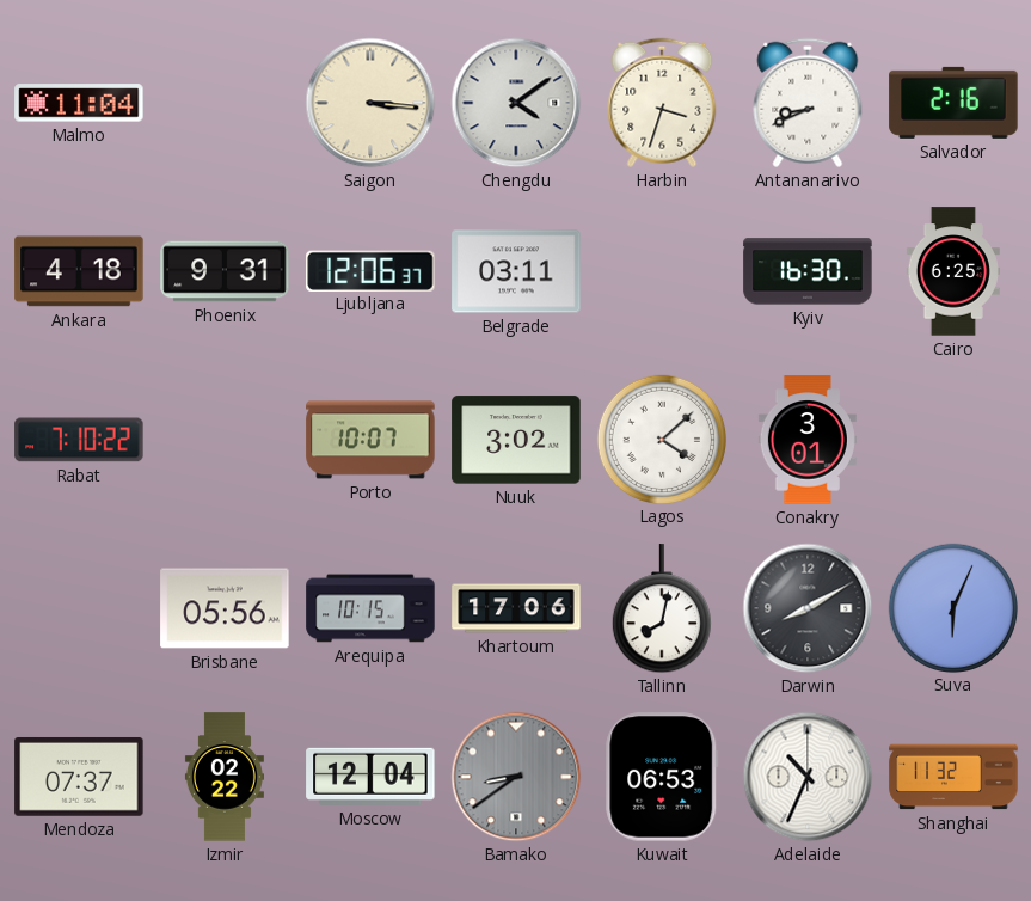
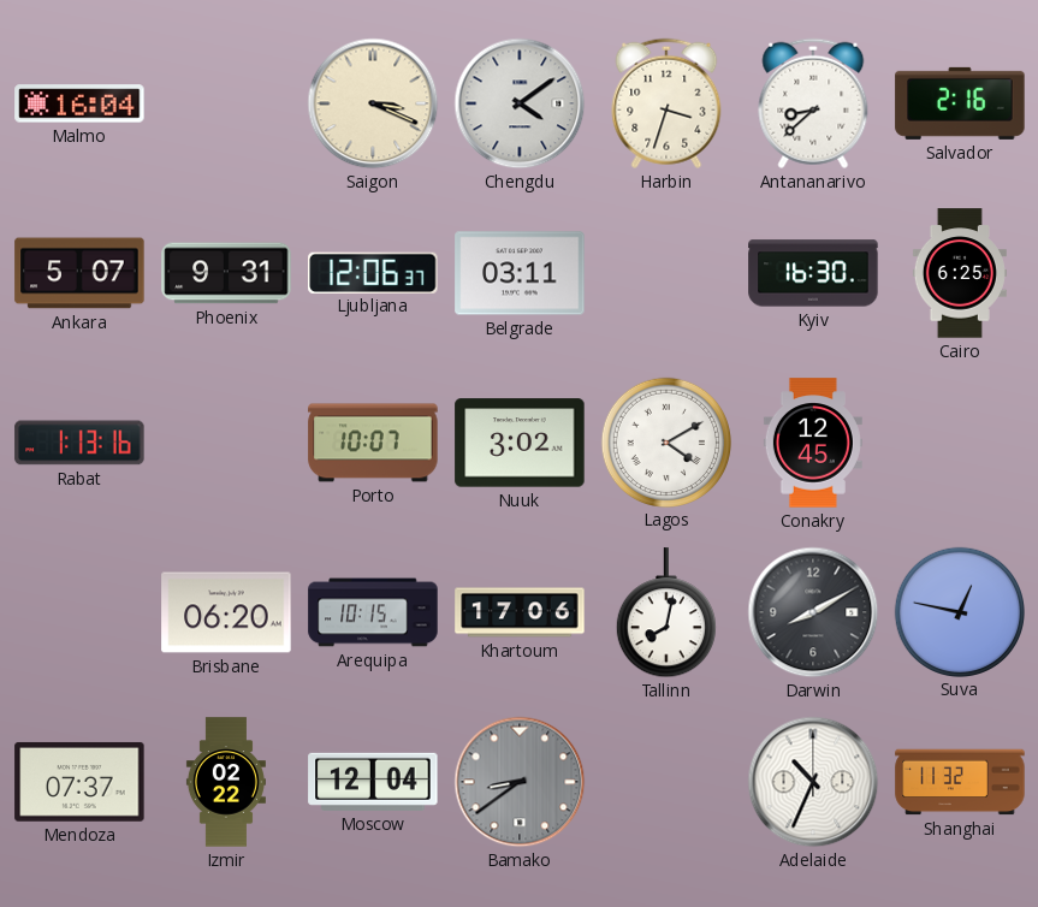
Malmo: 11:04 -> 16:04 (79, 103)
Saigon: 3:16 -> 3:19 (373, 103)
Antananarivo: 8:41 -> 8:38 (813, 103)
Ankara: 4:18 -> 5:07 (79, 273)
Rabat: 7:10 -> 1:13 (79, 443)
Lagos: 4:08 -> 4:10 (665, 441)
Conakry: 3:01 -> 12:45 (813, 443)
Brisbane: 05:56 -> 06:20 (226, 612)
Suva: 6:04 -> 12:47 (959, 611)
Kuwait: 06:53 -> none (662, 777)
